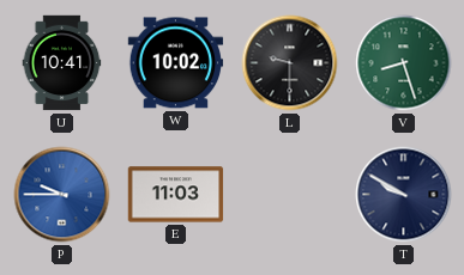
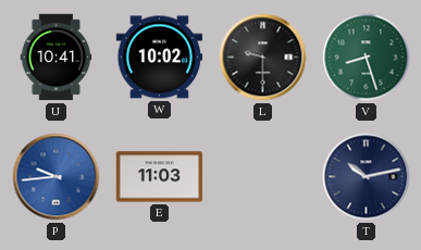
P: 9:45 -> 9:44 (57, 177)
T: 9:50 -> 10:13 (367, 177)
